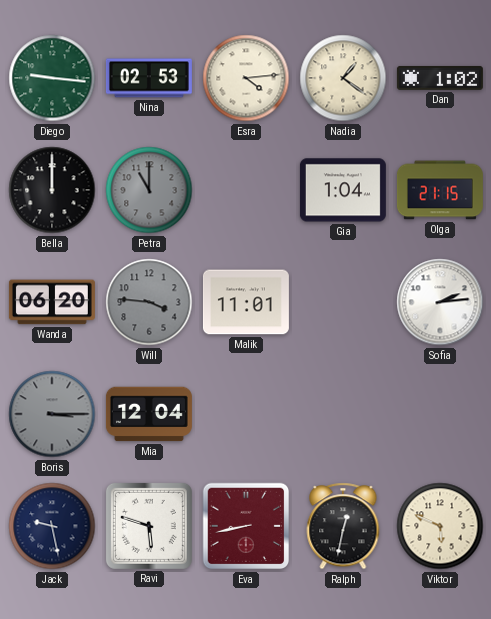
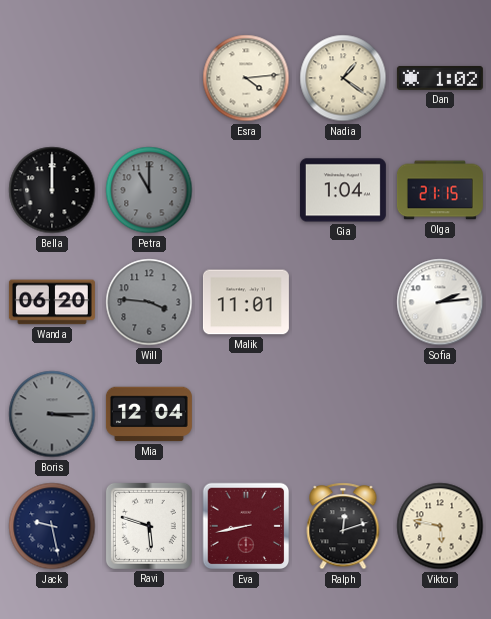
Diego: 9:16 -> none (52, 78)
Nina: 02:53 -> none (149, 78)
Ralph: 12:32 -> 12:12 (343, 526)
Viktor: 5:49 -> 5:47 (440, 526)
